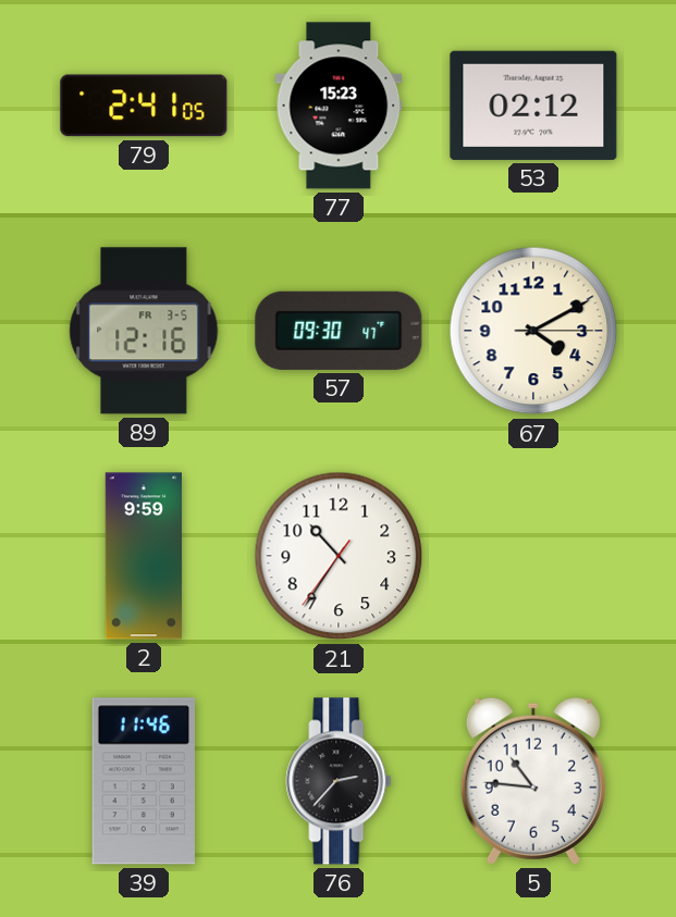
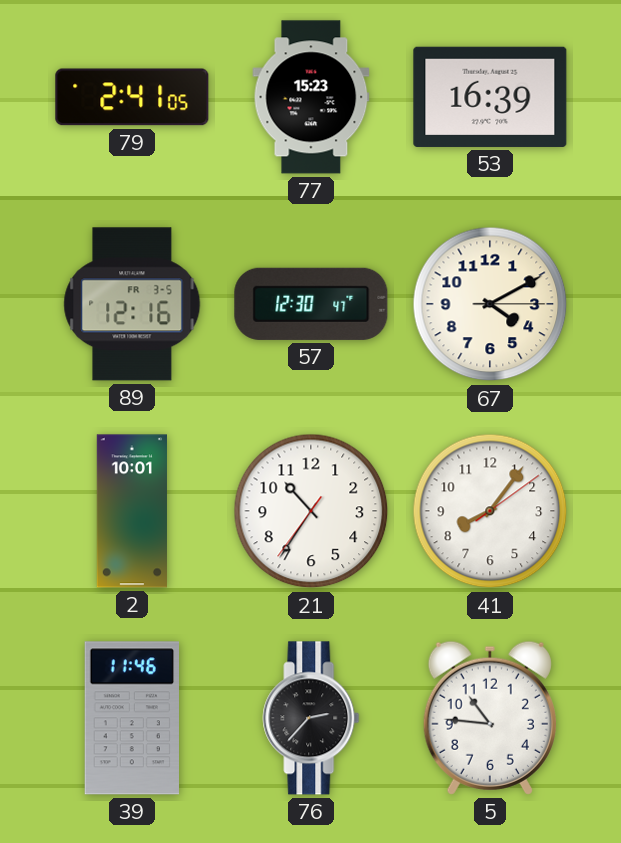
53: 02:12 -> 16:39 (490, 97)
57: 09:30 -> 12:30 (311, 304)
2: 9:59 -> 10:01 (132, 511)
41: none -> 8:06 (490, 511)
